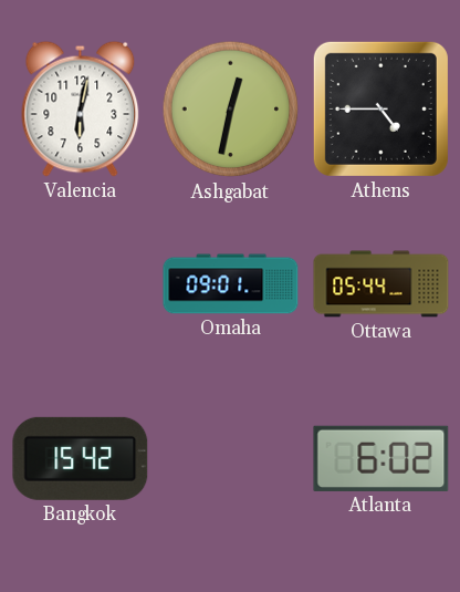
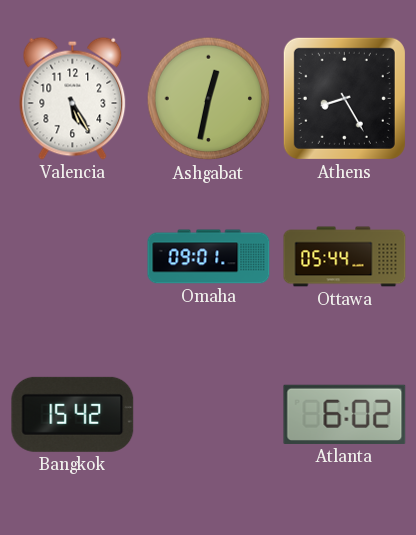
Valencia: 6:02 -> 5:25 (73, 98)
Athens: 4:45 -> 8:25 (344, 98)
